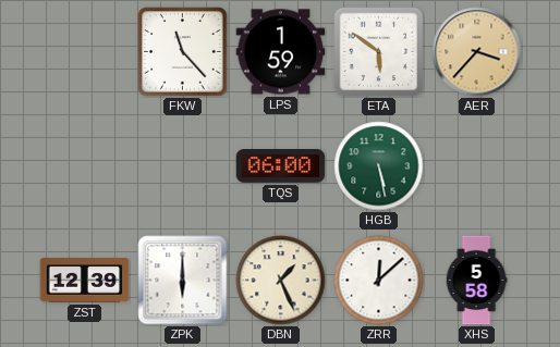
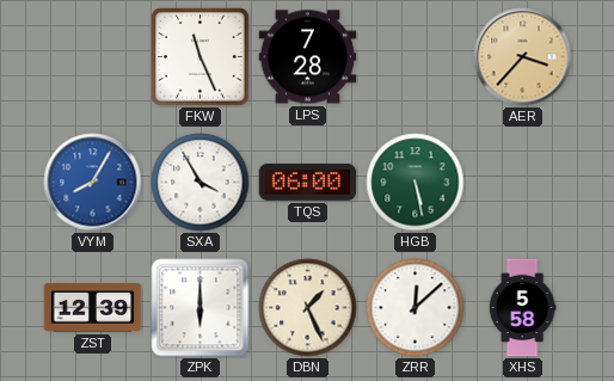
FKW: 11:23 -> 11:26 (201, 57)
LPS: 1:59 -> 7:28 (308, 57)
ETA: 5:51 -> none (378, 51)
VYM: none -> 8:05 (93, 183)
SXA: none -> 3:55 (201, 183)
